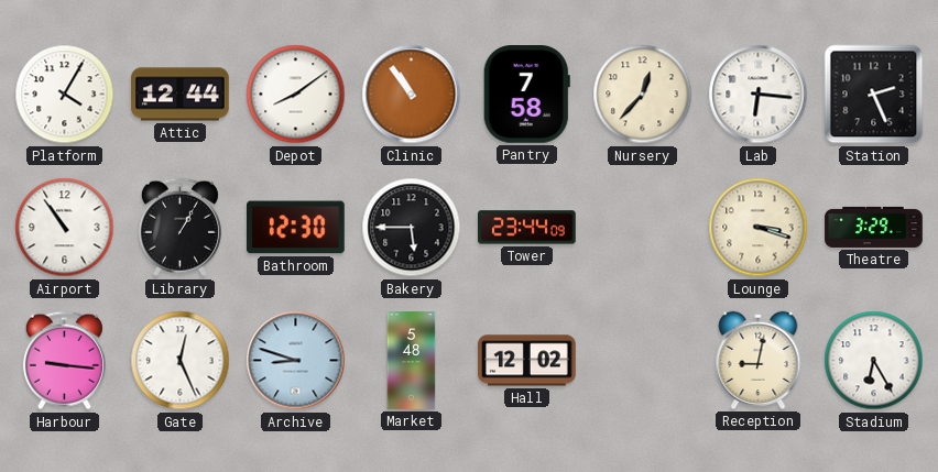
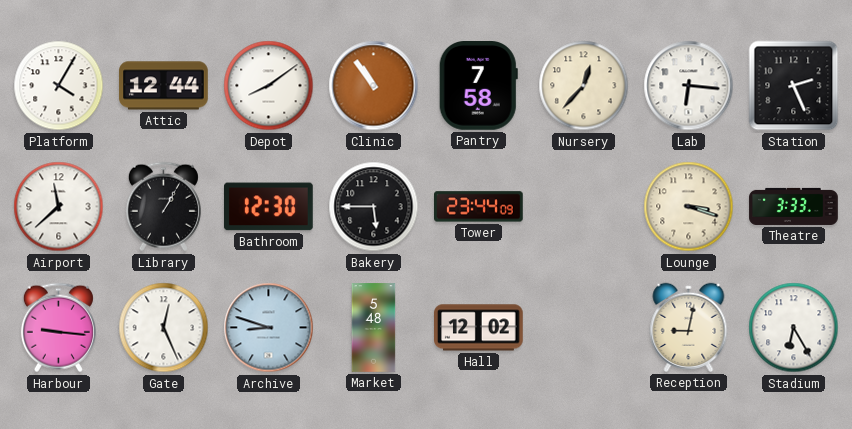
Airport: 10:54 -> 11:38 (59, 207)
Theatre: 3:29 -> 3:33 (794, 206)
